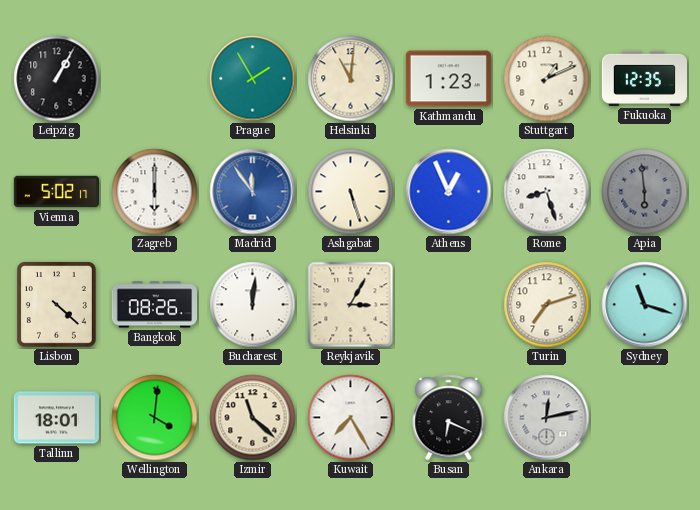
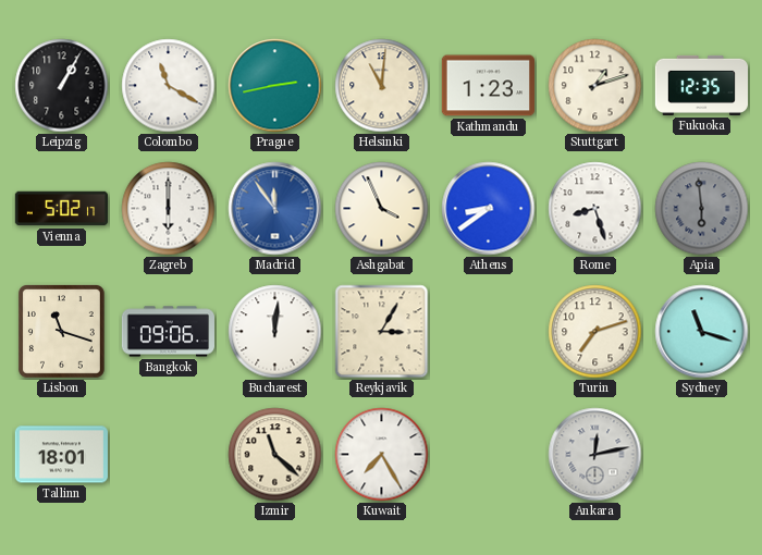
Colombo: none -> 11:20 (169, 86)
Prague: 1:55 -> 2:43 (275, 86)
Stuttgart: 1:11 -> 1:12 (595, 86)
Ashgabat: 5:27 -> 3:56 (382, 209)
Athens: 12:56 -> 8:39 (489, 209)
Lisbon: 4:22 -> 11:18 (61, 331)
Bangkok: 08:26 -> 09:06 (168, 332)
Wellington: 4:01 -> none (155, 418)
Busan: 6:19 -> none (449, 418)
